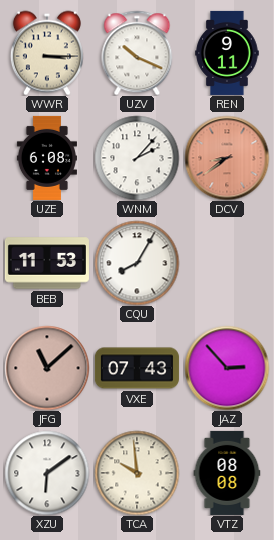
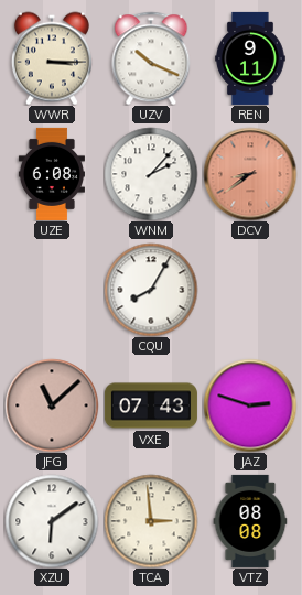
BEB: 11:53 -> none (47, 263)
JAZ: 2:53 -> 2:48 (250, 405)
TCA: 9:59 -> 2:59 (151, 521)
